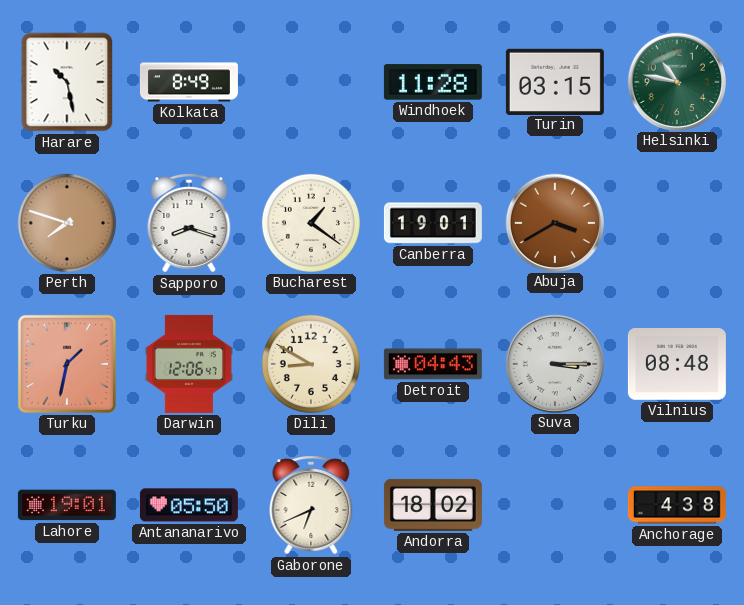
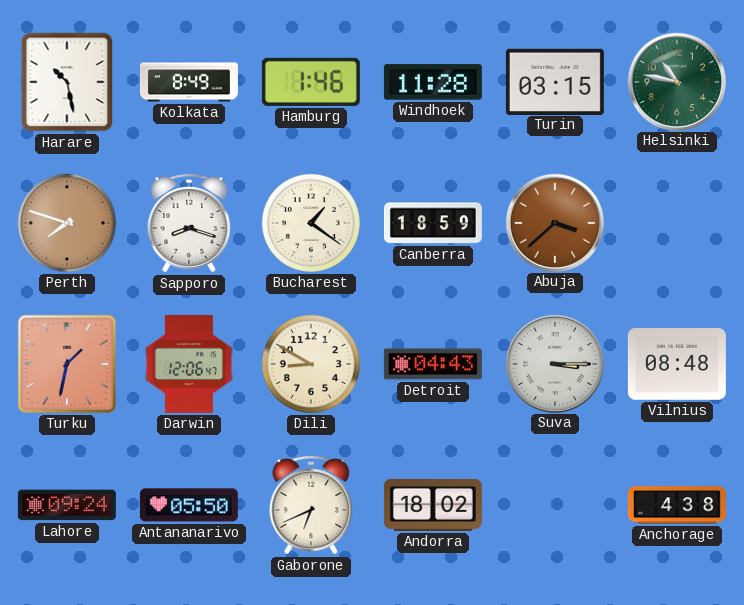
Hamburg: none -> 1:46 (311, 82)
Canberra: 19:01 -> 18:59 (433, 223)
Abuja: 3:40 -> 3:38 (554, 222)
Lahore: 19:01 -> 09:24 (67, 505)
